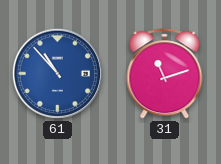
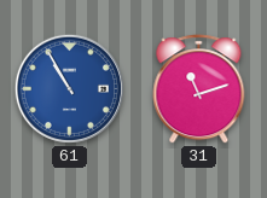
61: 10:53 -> 10:55 (69, 88)
